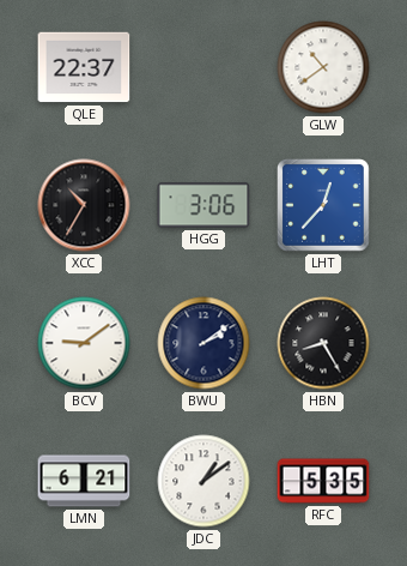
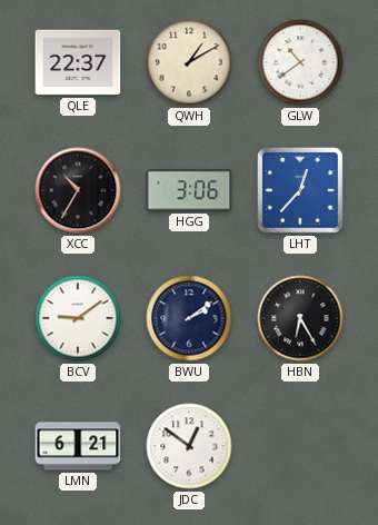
QWH: none -> 1:10 (189, 62)
HBN: 8:25 -> 6:25 (300, 318)
JDC: 1:09 -> 12:51 (189, 446)
RFC: 5:35 -> none (323, 481)
